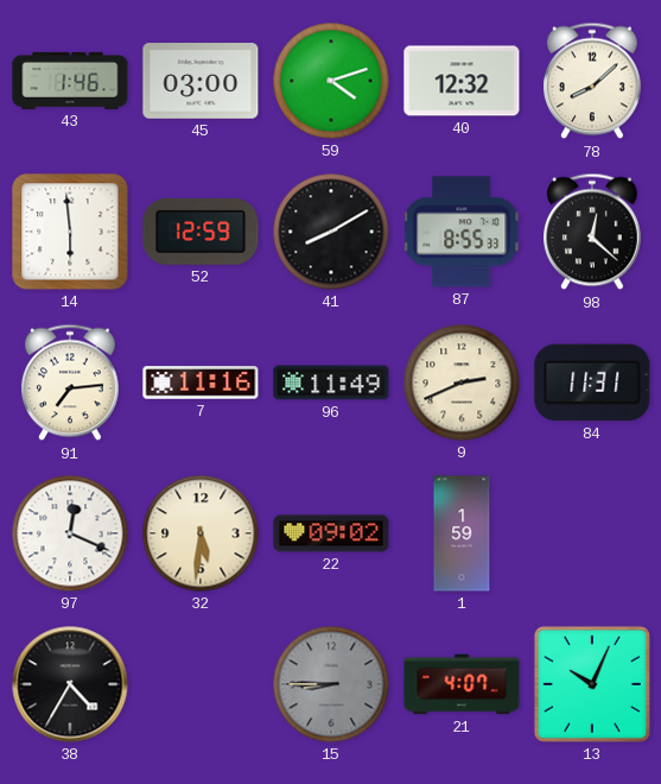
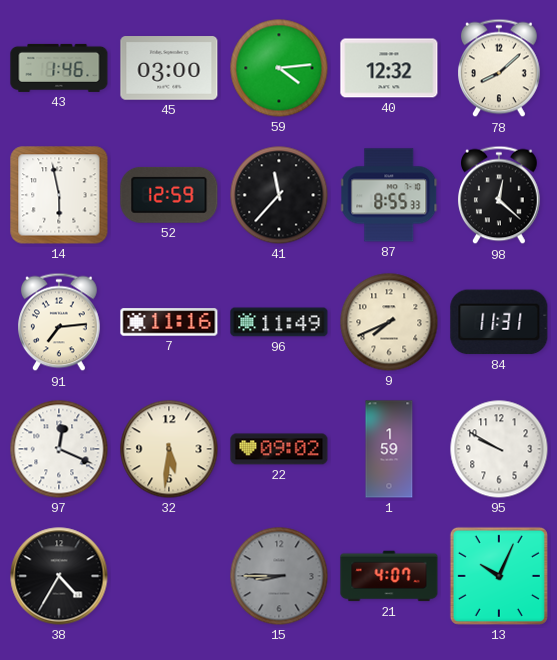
59: 4:12 -> 4:14 (279, 68)
14: 5:59 -> 5:58 (59, 195)
41: 8:10 -> 11:37 (279, 195)
9: 2:41 -> 7:41 (389, 322)
95: none -> 9:50 (499, 449)
